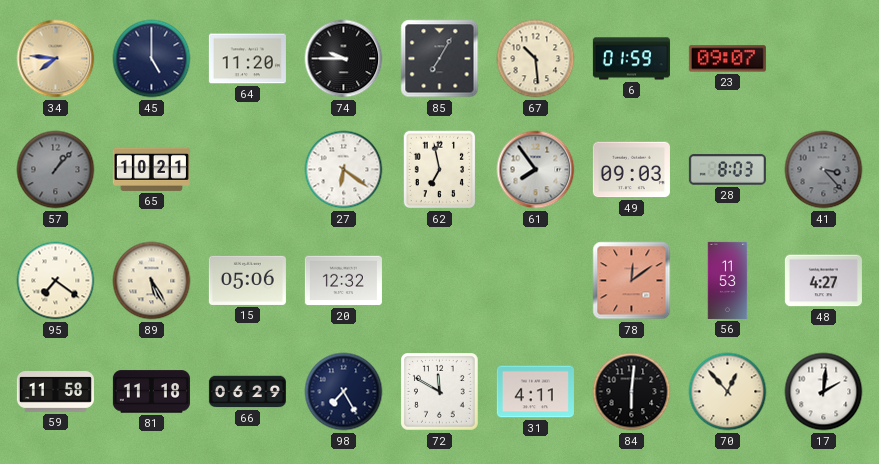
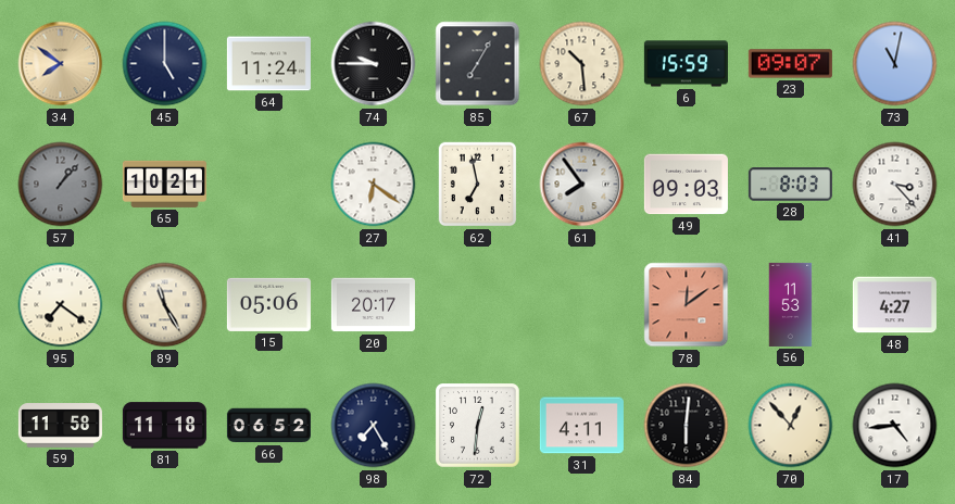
34: 7:46 -> 7:51 (61, 64)
64: 11:20 -> 11:24 (268, 64)
6: 01:59 -> 15:59 (686, 64)
73: none -> 11:02 (895, 64)
41 dial: grey -> white (895, 185)
89: 5:25 -> 11:25 (165, 305)
20: 12:32 -> 20:17 (373, 305)
66: 06:29 -> 06:52 (268, 426)
72: 11:50 -> 12:31 (478, 426)
17: 2:01 -> 4:44 (895, 426)
